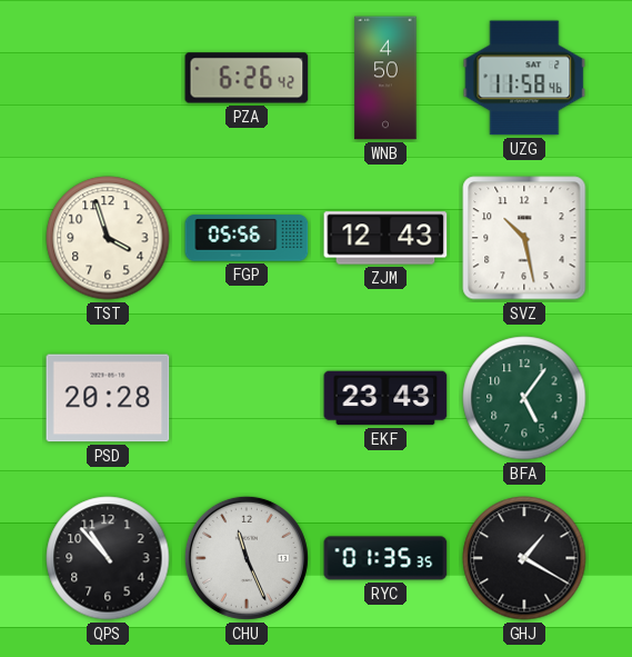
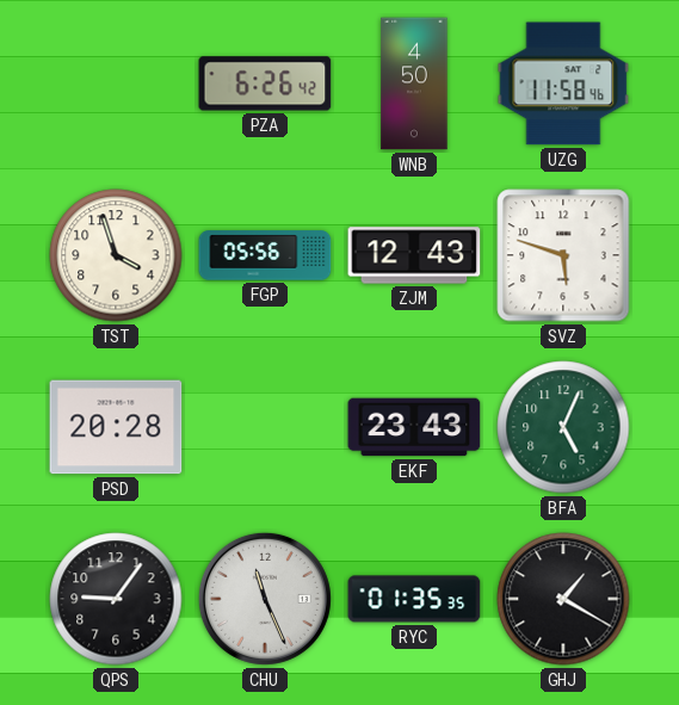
SVZ: 10:28 -> 5:48 (563, 255)
BFA: 5:06 -> 5:04 (563, 427)
QPS: 10:53 -> 9:06 (116, 599)
